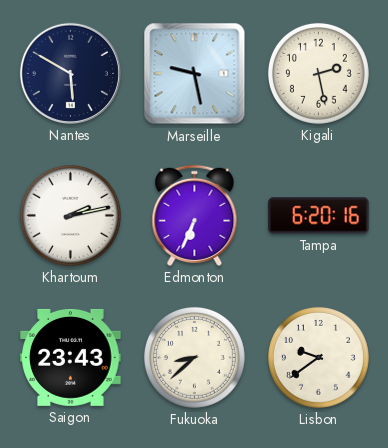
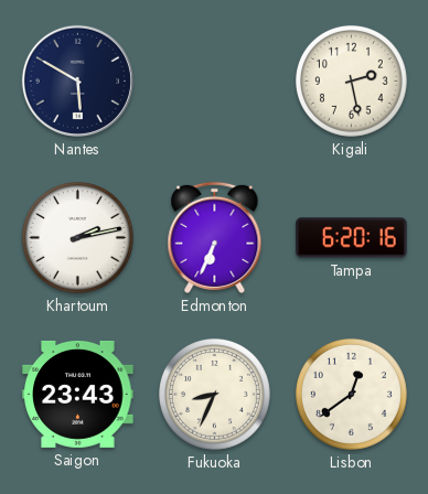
Marseille: 9:28 -> none (195, 74)
Fukuoka: 8:38 -> 8:34 (214, 394)
Lisbon: 9:39 -> 12:39 (351, 394)
